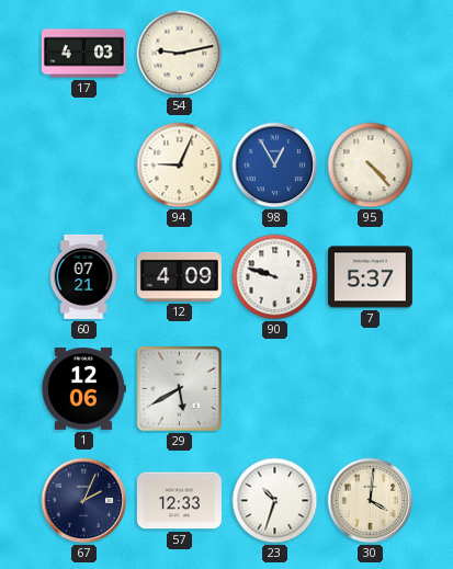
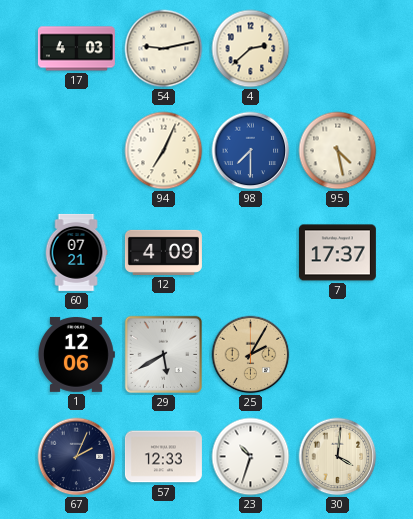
4: none -> 2:38 (251, 49)
94: 9:04 -> 7:04 (164, 151)
98: 12:55 -> 7:30 (251, 151)
95: 4:23 -> 4:28 (338, 151)
90: 9:48 -> none (275, 277)
7: 5:37 -> 17:37 (337, 253)
25: none -> 2:05 (251, 355)
